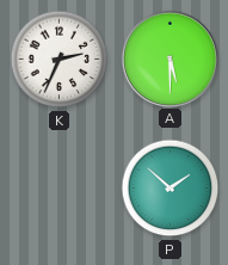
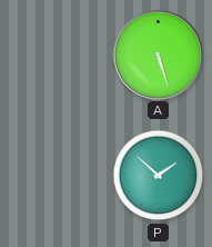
K: 2:34 -> none (60, 60)
A: 5:30 -> 5:27 (158, 55)
